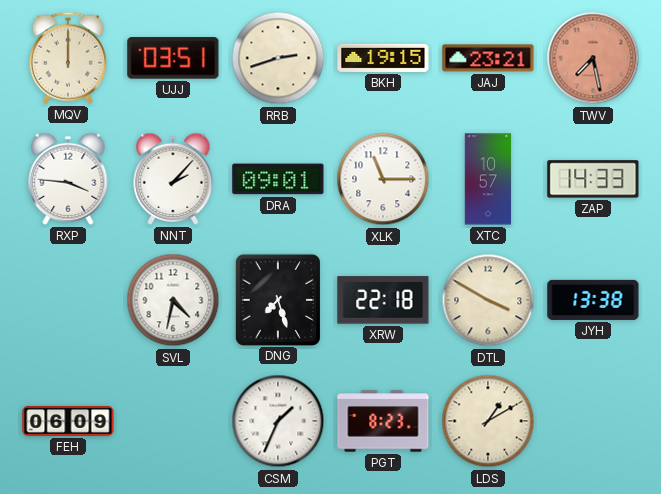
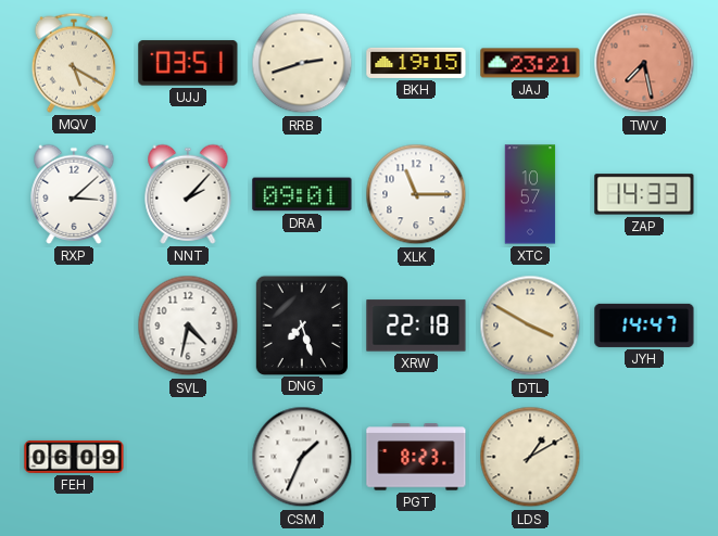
MQV: 12:00 -> 5:20 (74, 63)
RXP: 3:46 -> 3:08 (74, 194)
JYH: 13:38 -> 14:47 (644, 326)
